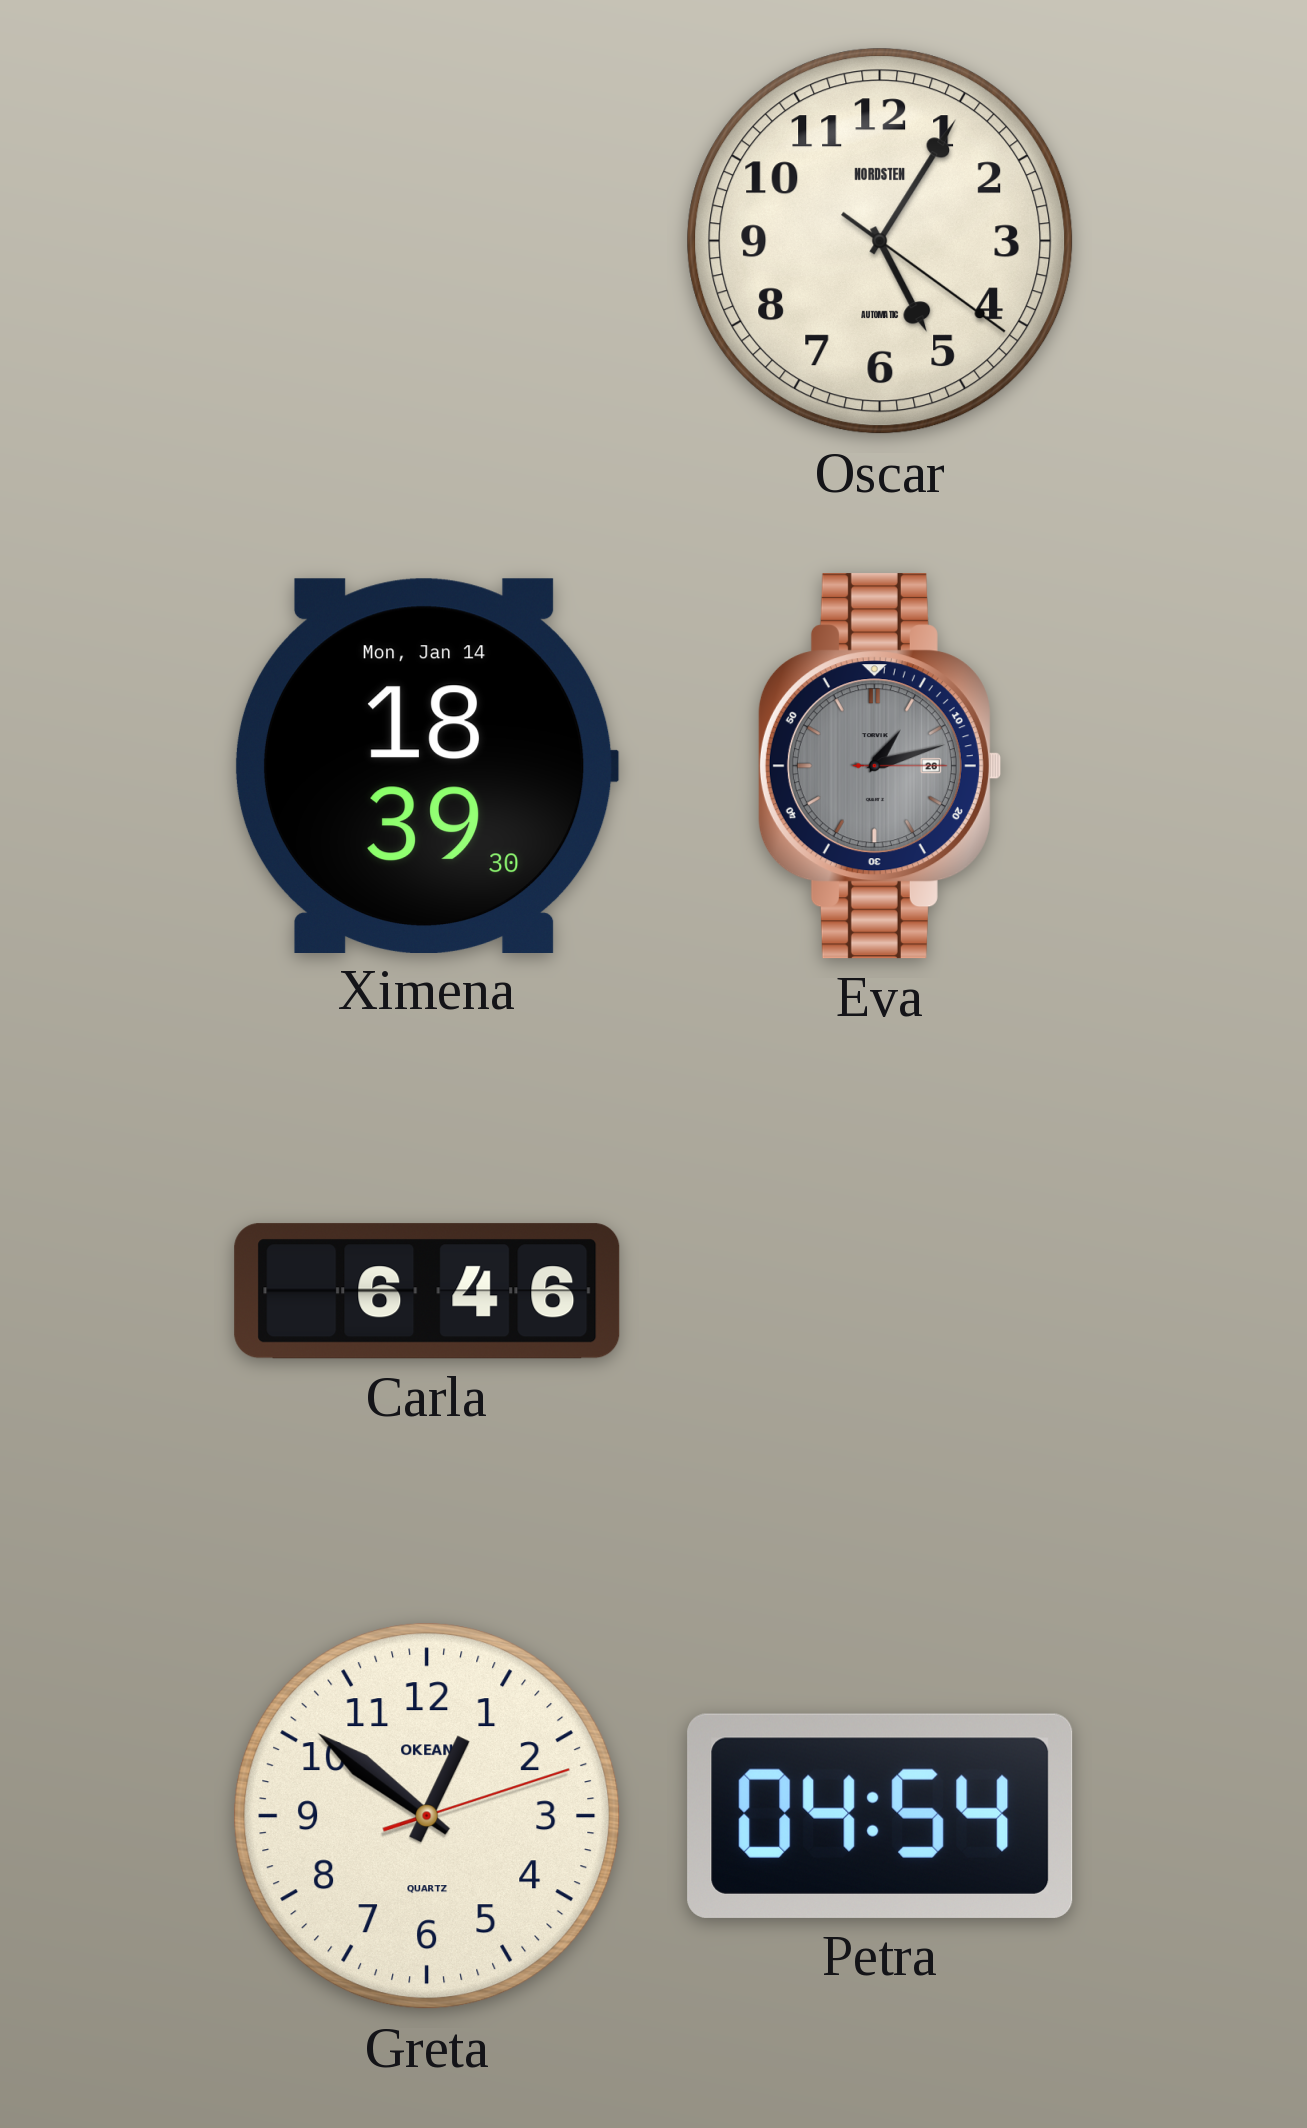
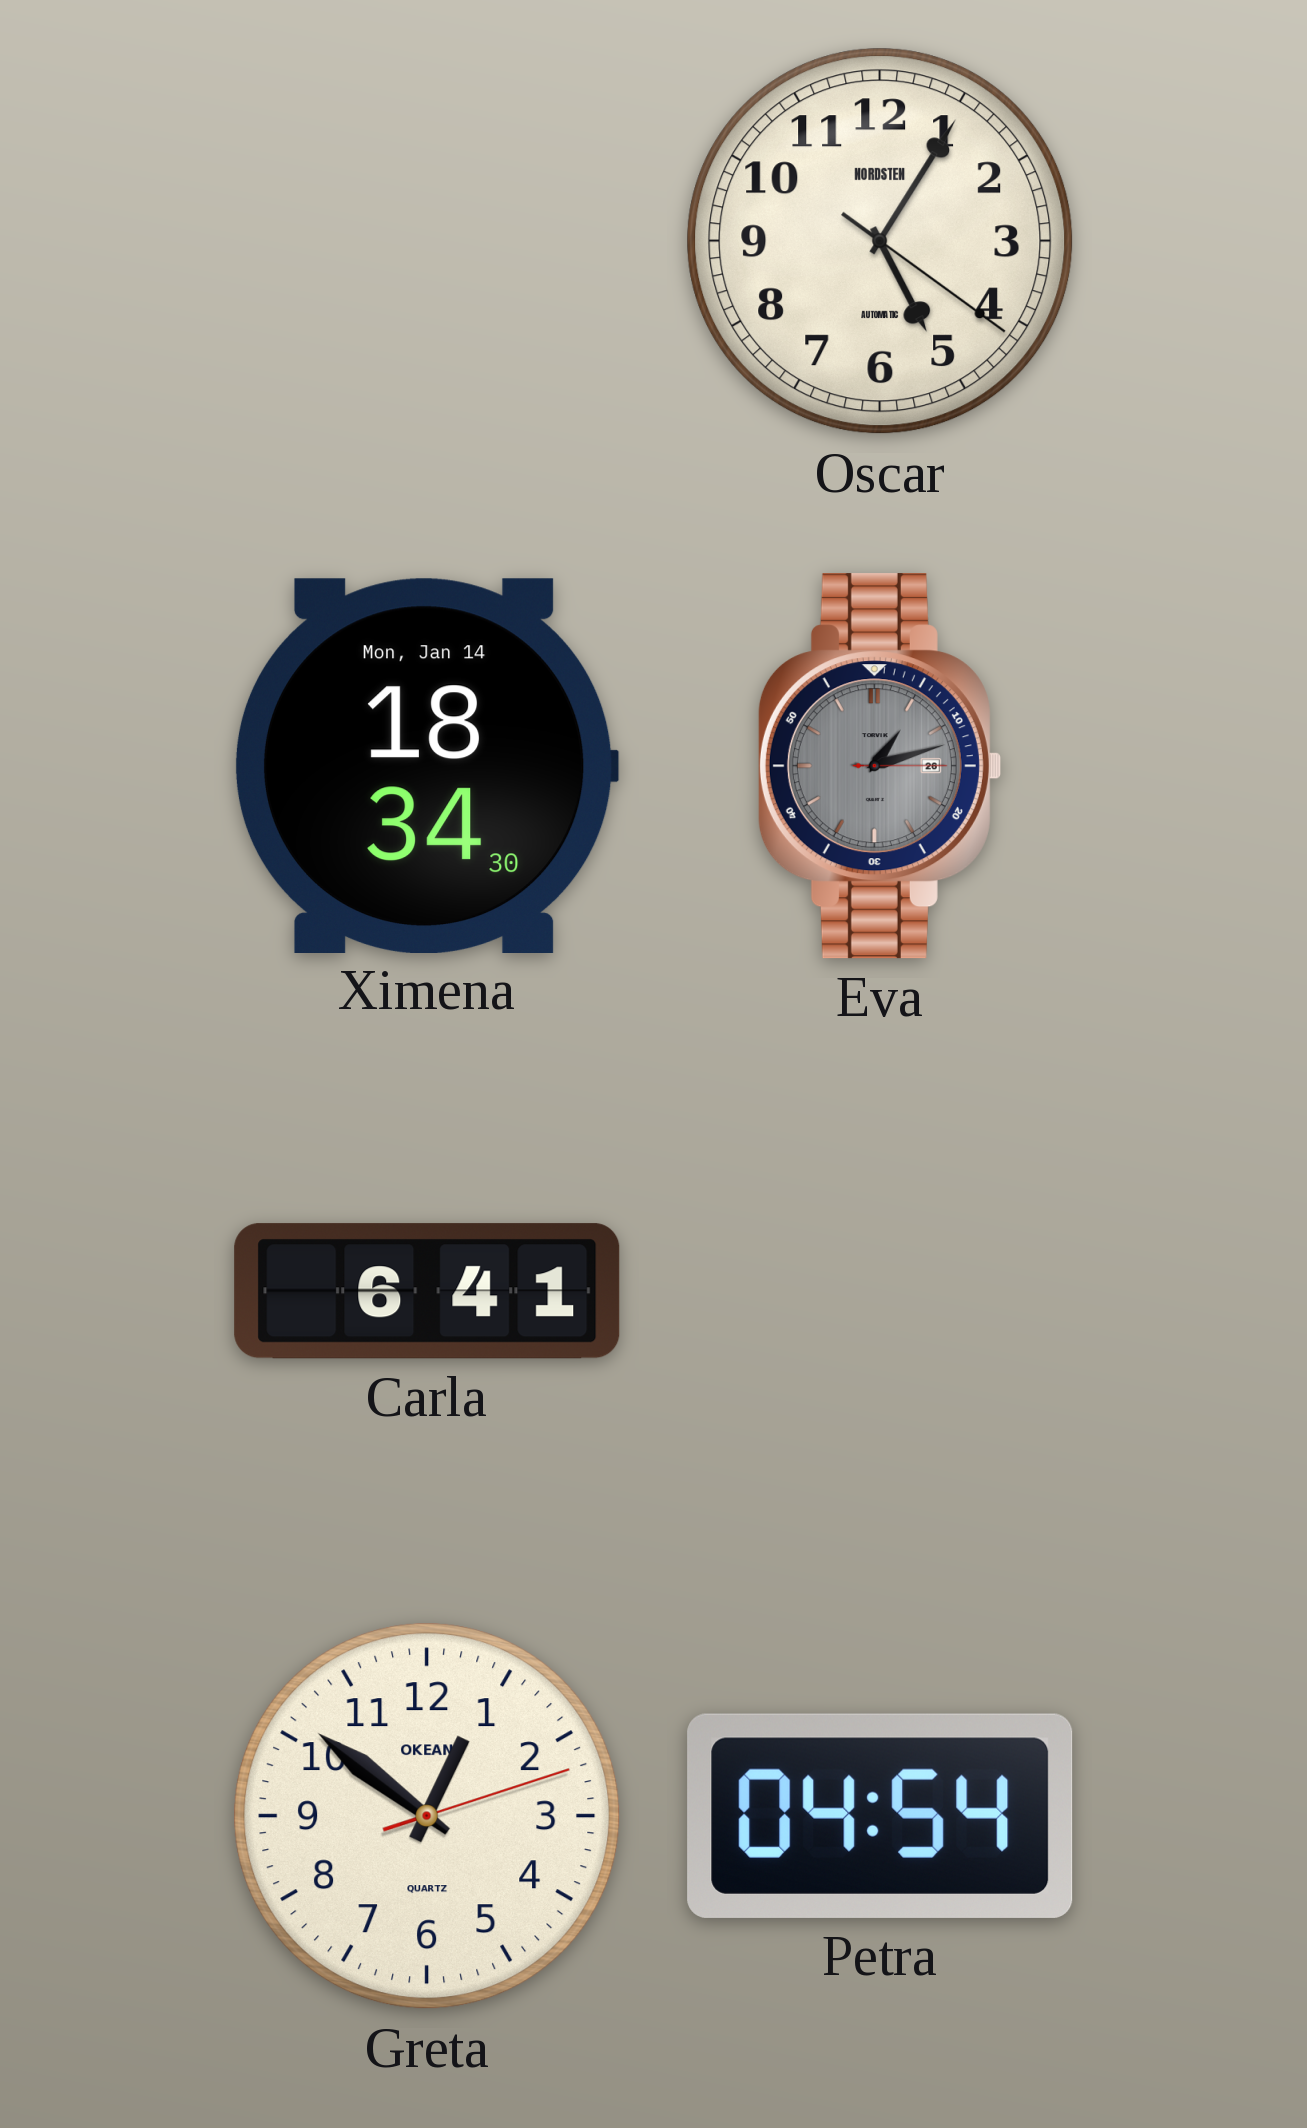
Ximena: 18:39 -> 18:34 (427, 765)
Carla: 6:46 -> 6:41 (427, 1291)
